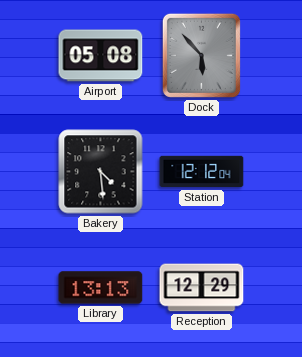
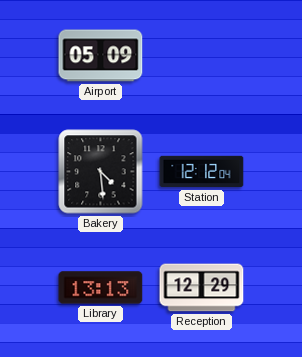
Airport: 05:08 -> 05:09 (101, 56)
Dock: 5:53 -> none (201, 55)
